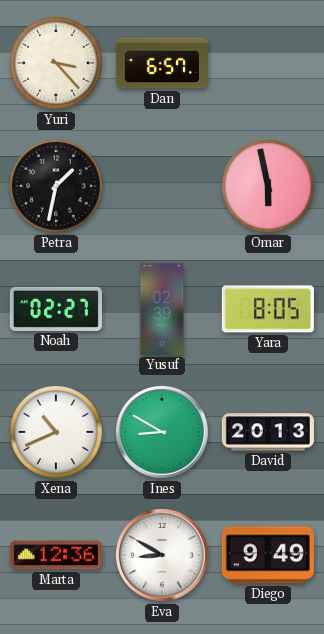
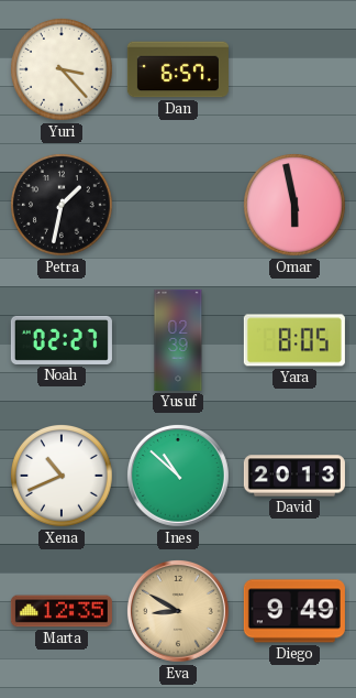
Ines: 8:50 -> 10:52 (178, 476)
Marta: 12:36 -> 12:35 (62, 611)
Eva dial: white -> champagne (178, 611)
